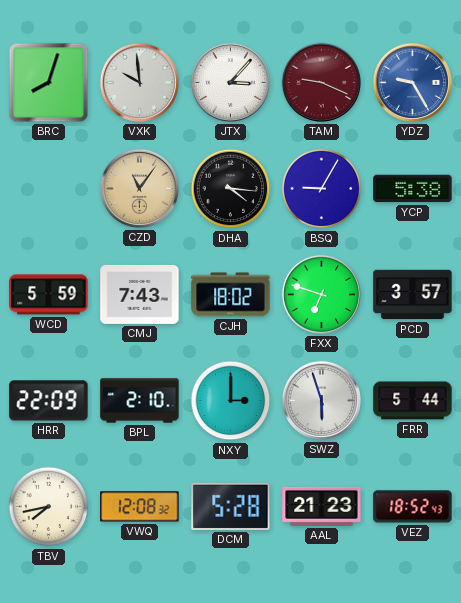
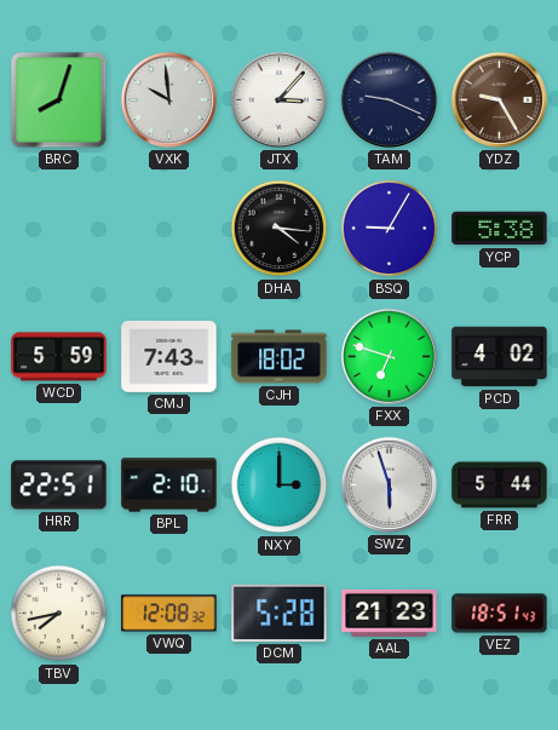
TAM dial: burgundy -> navy (389, 99)
YDZ dial: blue -> brown (499, 99)
CZD: 11:06 -> none (139, 188)
PCD: 3:57 -> 4:02 (500, 357)
HRR: 22:09 -> 22:51 (59, 485)
VEZ: 18:52 -> 18:51 (500, 614)
